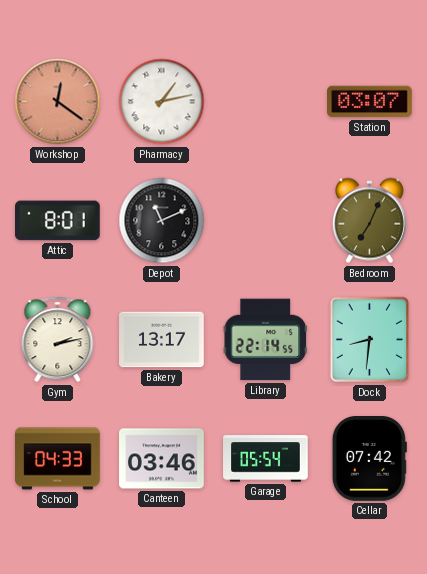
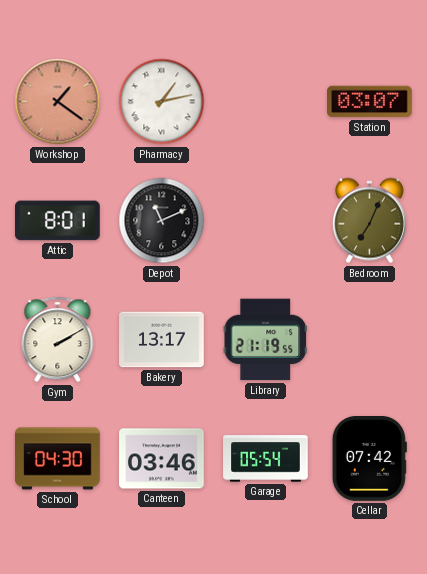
Workshop: 12:21 -> 1:21 (58, 102)
Gym: 2:13 -> 2:10 (58, 340)
Library: 22:14 -> 21:19 (265, 340)
Dock: 8:31 -> none (370, 340)
School: 04:33 -> 04:30 (58, 459)
